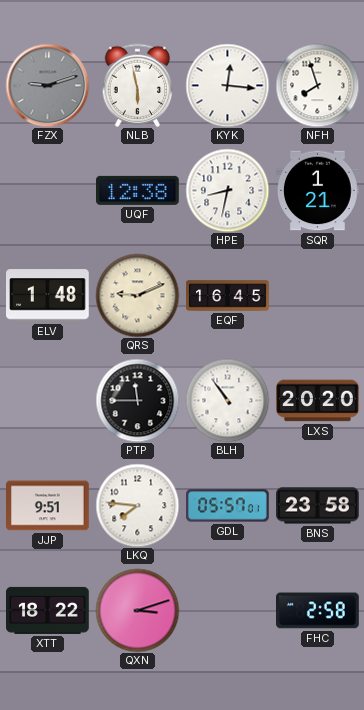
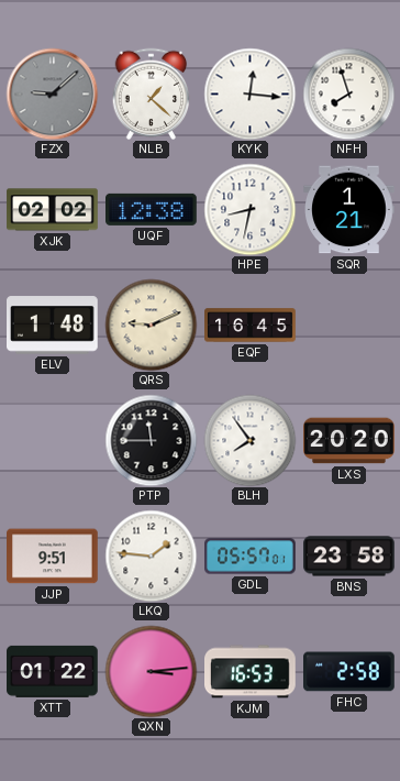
FZX: 9:12 -> 9:08 (52, 94)
NLB: 5:58 -> 1:22 (152, 94)
XJK: none -> 02:02 (53, 210)
BLH: 10:54 -> 7:54 (249, 440)
LKQ: 7:46 -> 1:46 (151, 555)
XTT: 18:22 -> 01:22 (53, 671)
QXN: 3:12 -> 3:14 (151, 671)
KJM: none -> 16:53 (251, 672)
